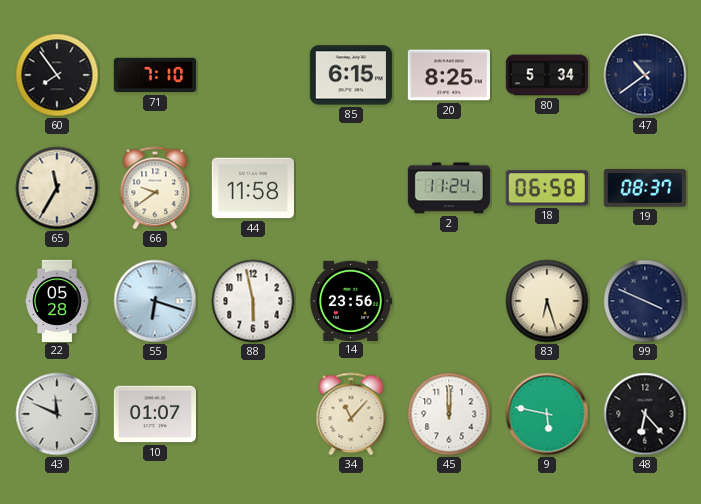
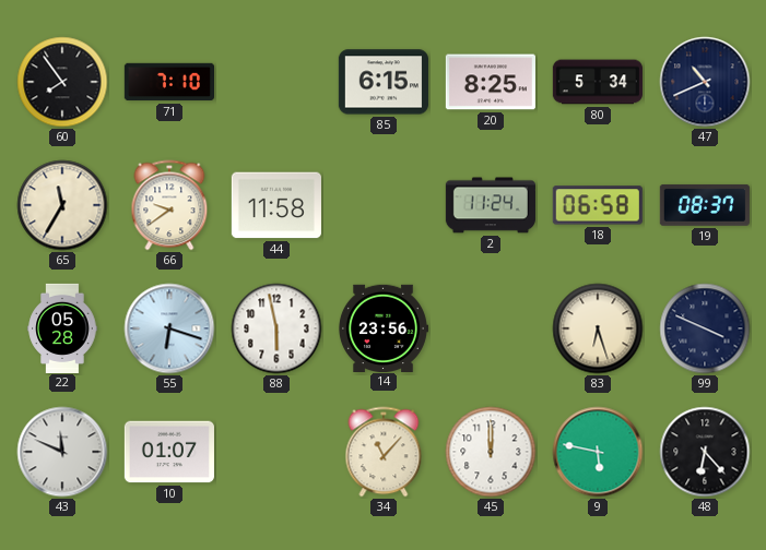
47: 10:39 -> 10:41 (705, 82)
